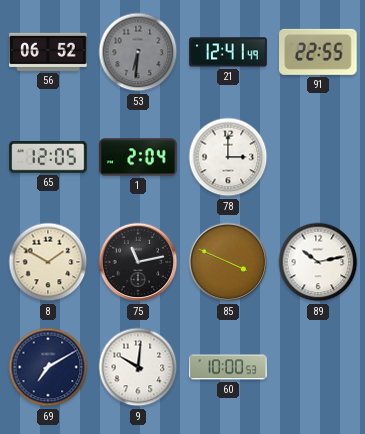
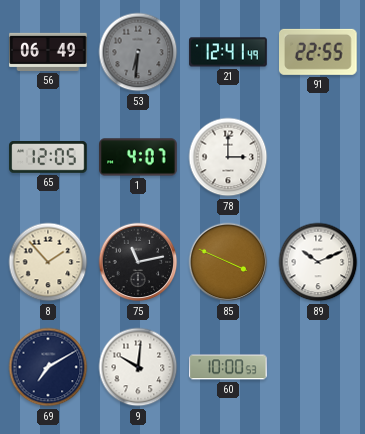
56: 06:52 -> 06:49 (48, 52)
1: 2:04 -> 4:07 (138, 157)
8: 1:50 -> 1:53 (48, 262)
89: 10:13 -> 10:11 (318, 262)
